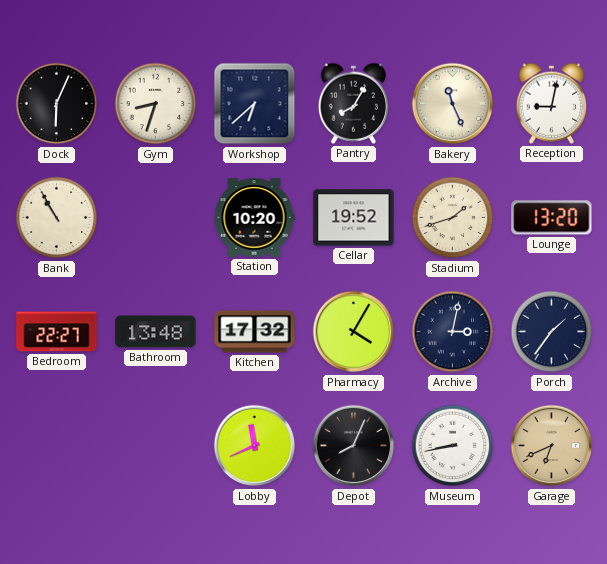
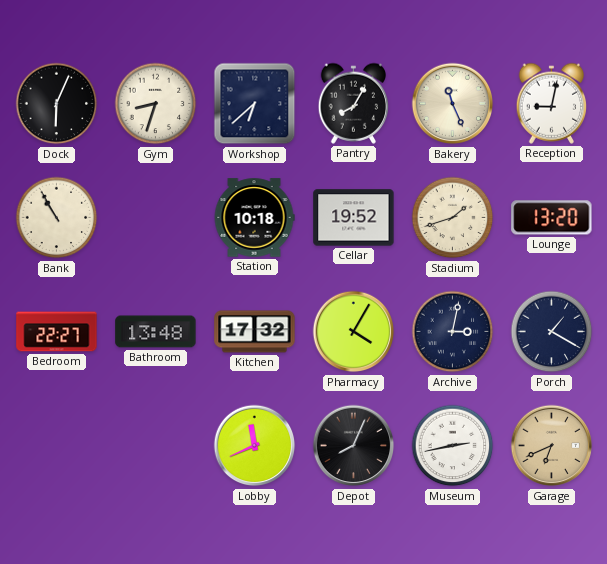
Station: 10:20 -> 10:18 (254, 218)
Porch: 1:36 -> 1:20 (552, 332)
Museum: 8:43 -> 2:43 (453, 446)
